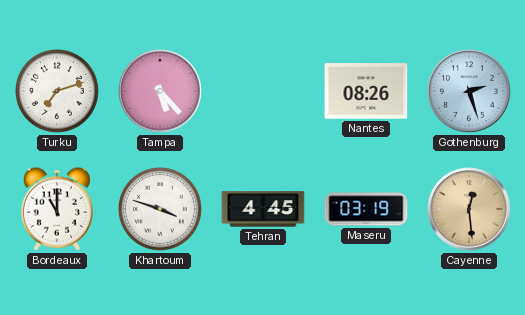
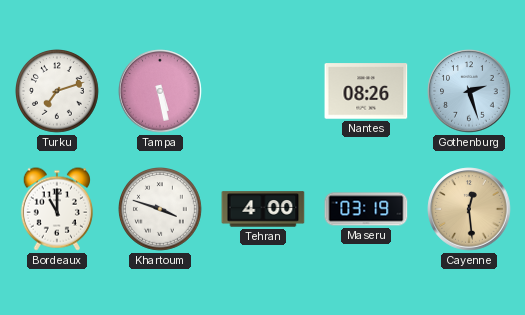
Tampa: 5:23 -> 5:28 (160, 91)
Tehran: 4:45 -> 4:00 (263, 209)
